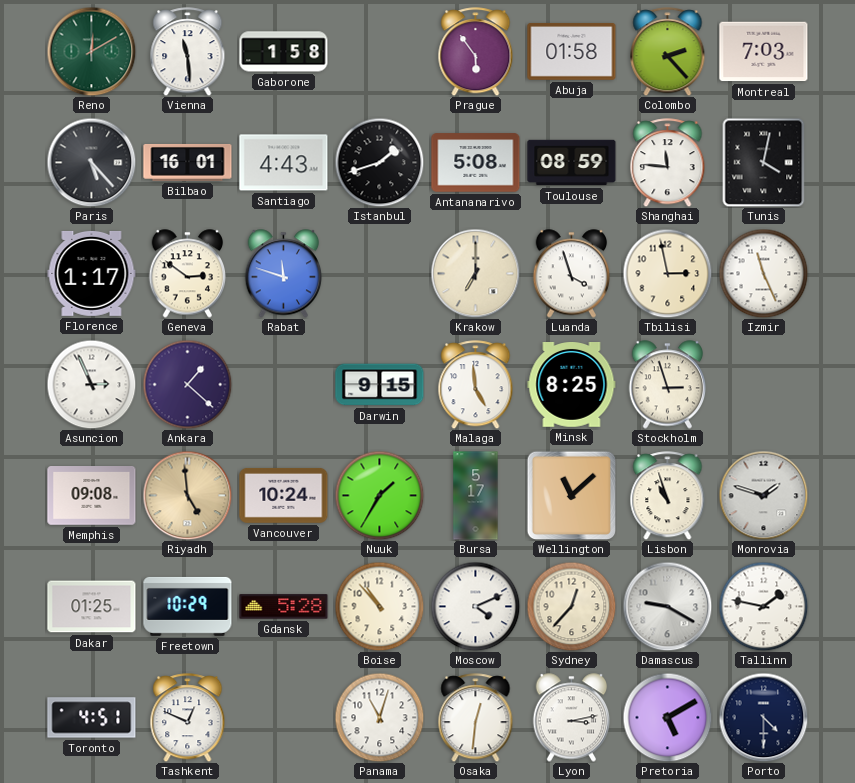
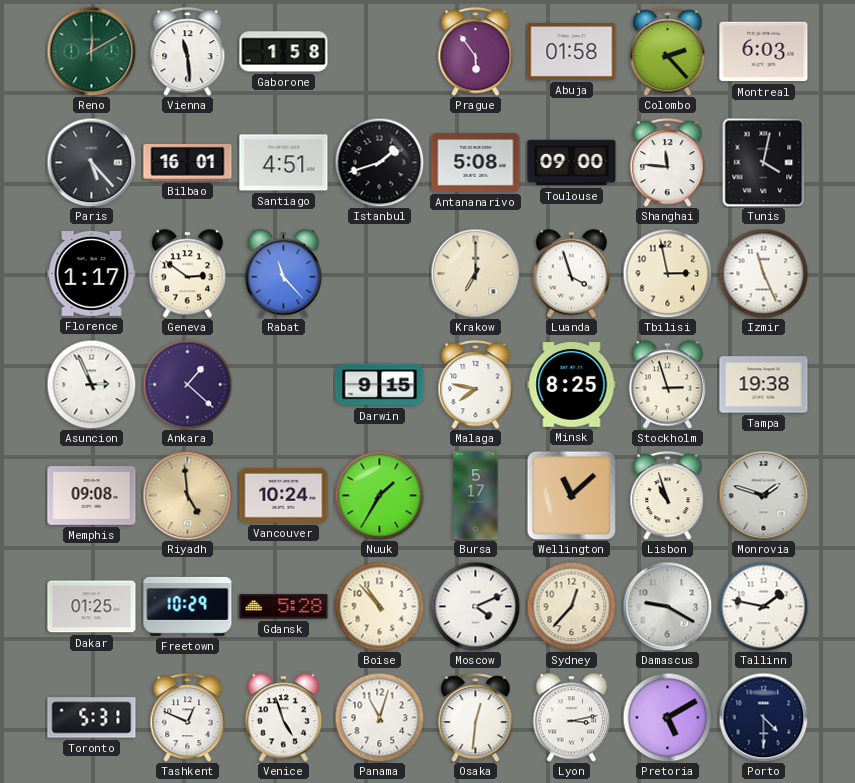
Montreal: 7:03 -> 6:03 (764, 52)
Santiago: 4:43 -> 4:51 (284, 163)
Toulouse: 08:59 -> 09:00 (572, 163)
Rabat: 11:48 -> 11:23 (284, 274)
Malaga: 4:59 -> 7:47 (476, 385)
Tampa: none -> 19:38 (764, 385)
Toronto: 4:51 -> 5:31 (92, 718)
Venice: none -> 4:57 (284, 718)
